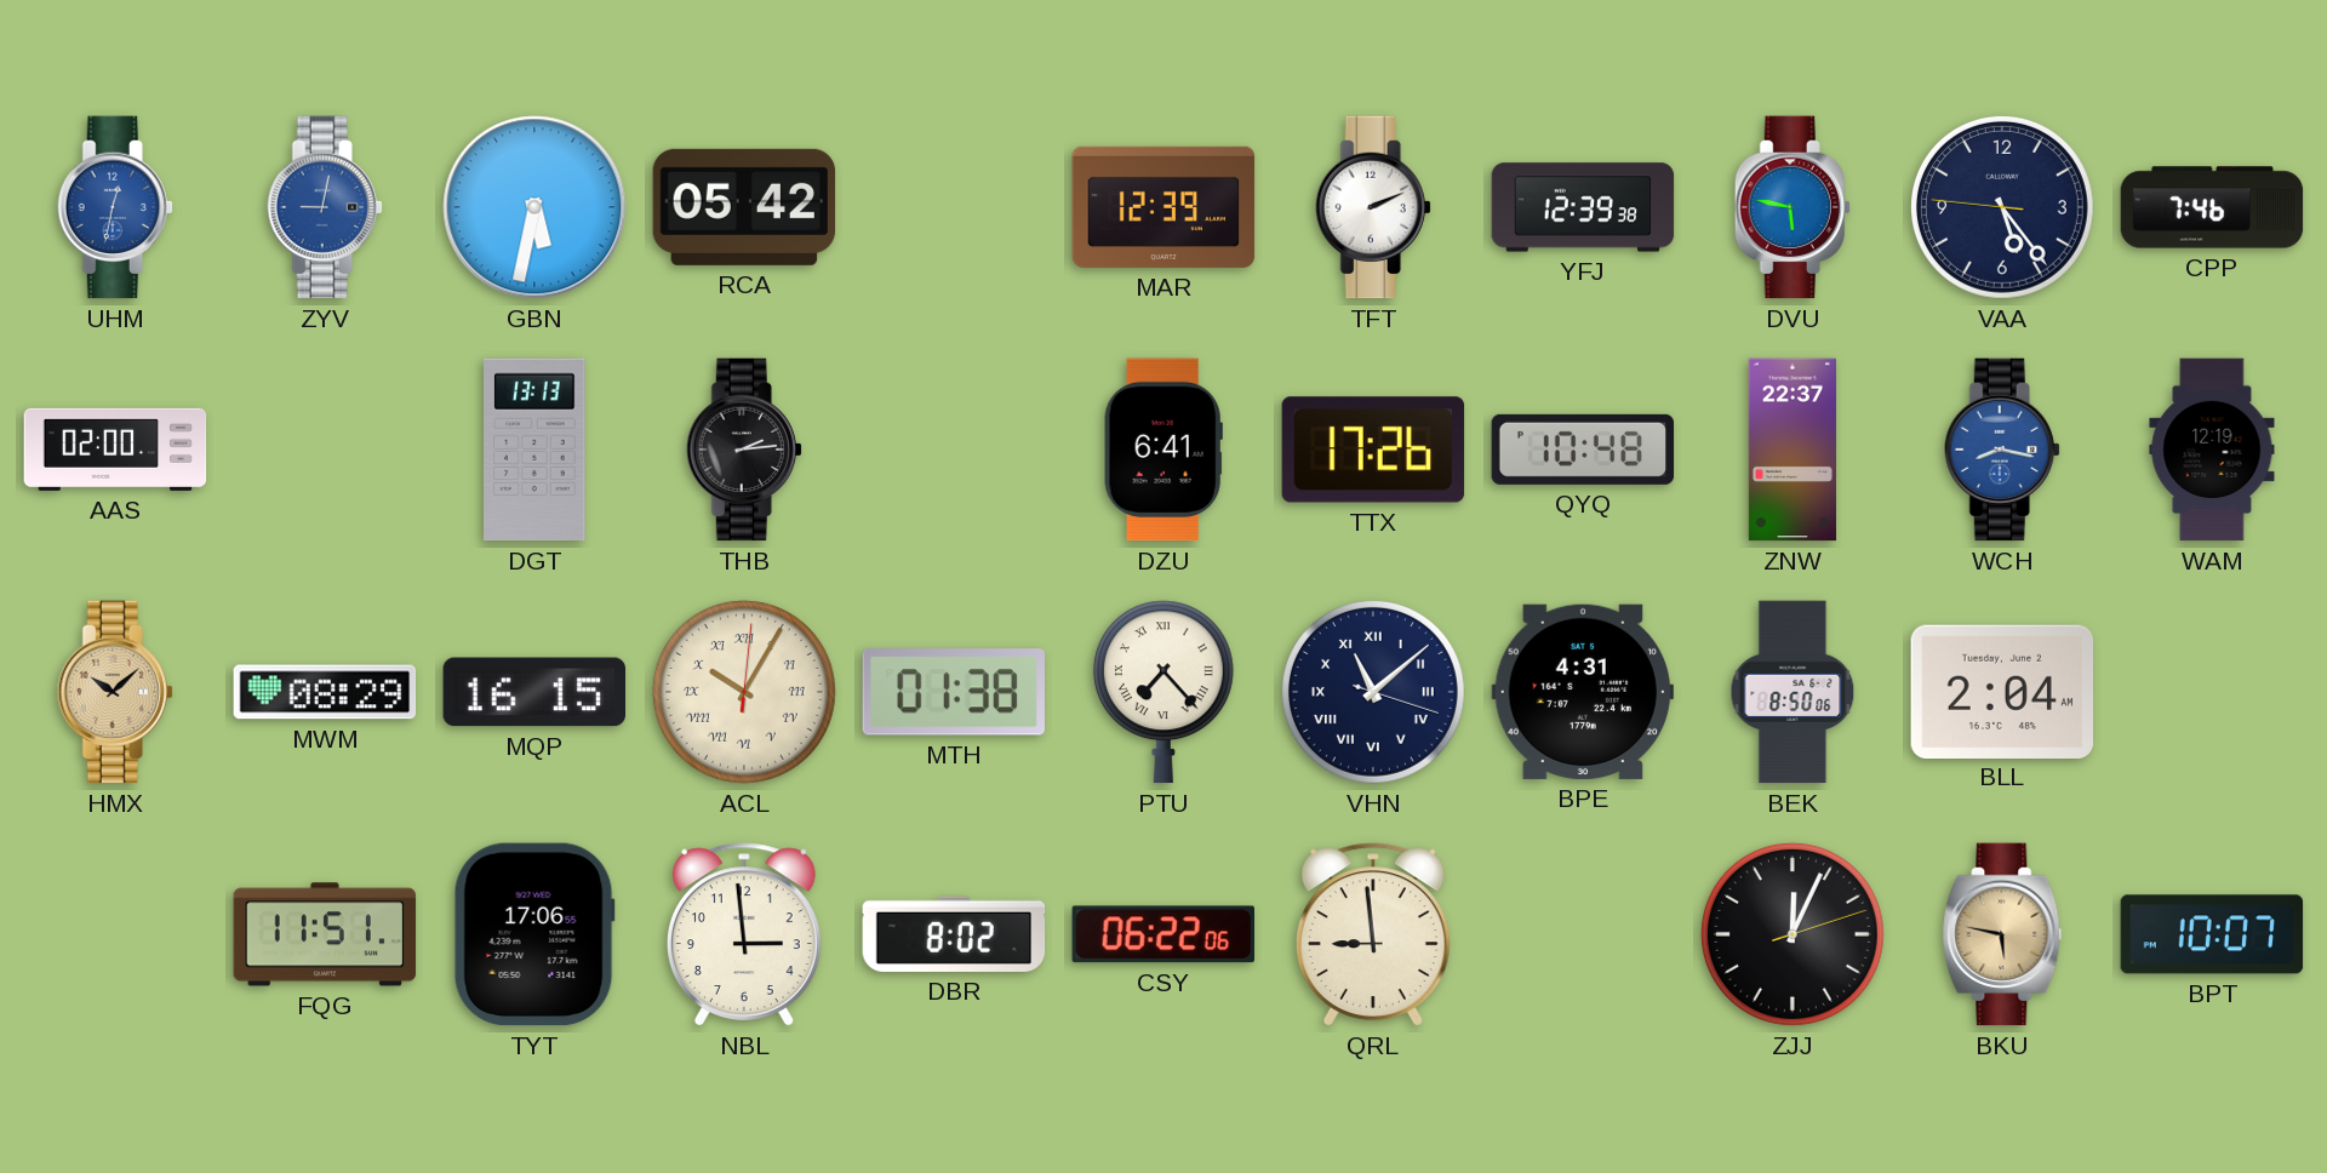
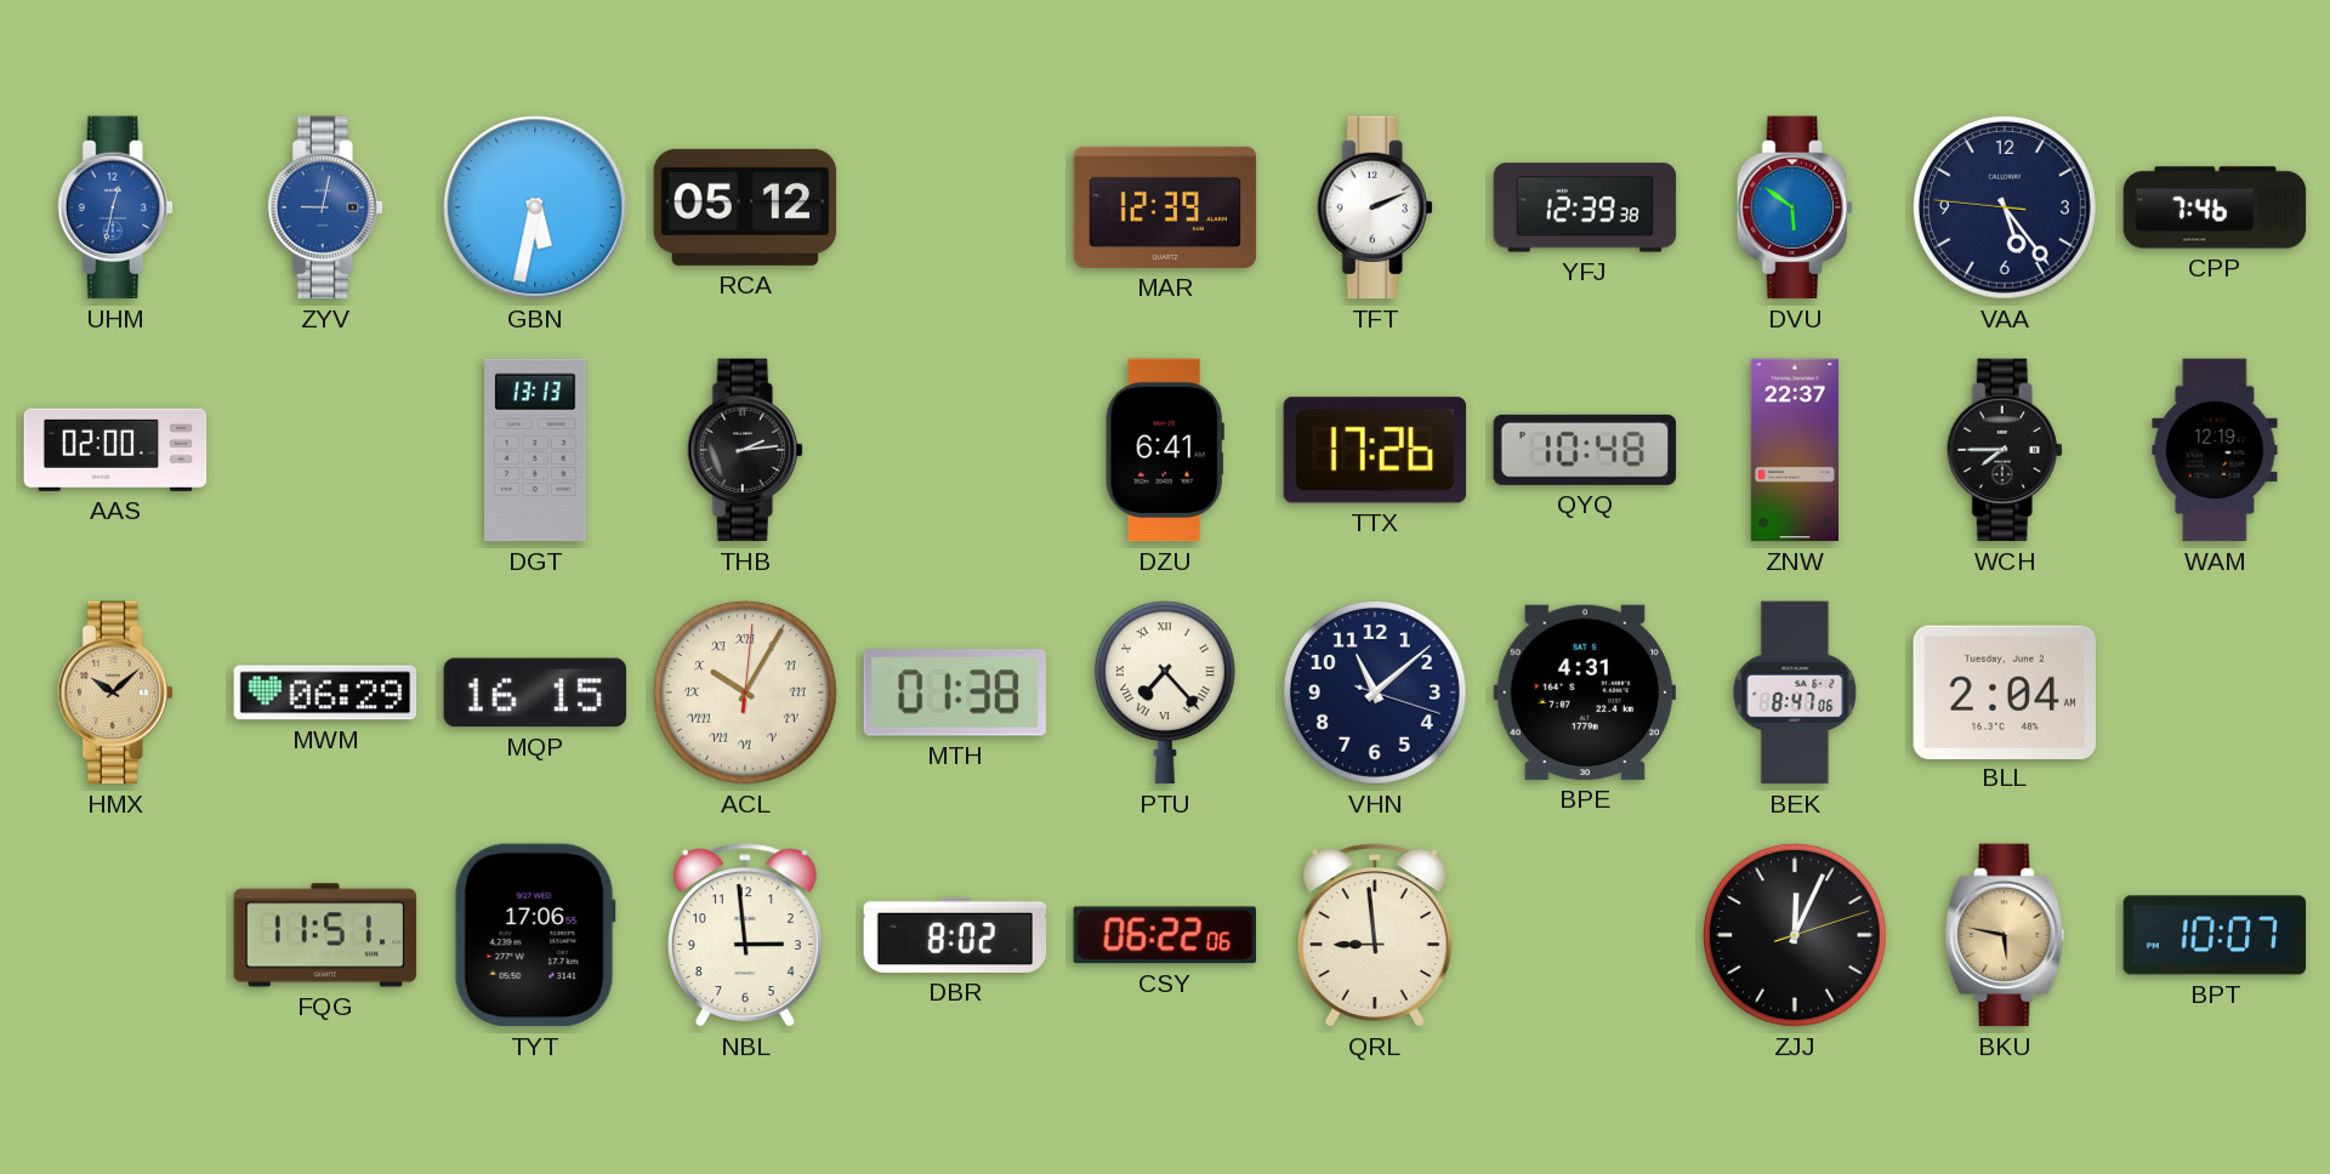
RCA: 05:42 -> 05:12 (745, 207)
DVU: 5:47 -> 5:51 (1795, 207)
WCH: 8:17 -> 7:45 (2005, 450)
WCH dial: blue -> black (2005, 450)
MWM: 08:29 -> 06:29 (325, 693)
VHN numerals: Roman -> Arabic (1375, 693)
BEK: 8:50 -> 8:47 (1795, 693)
